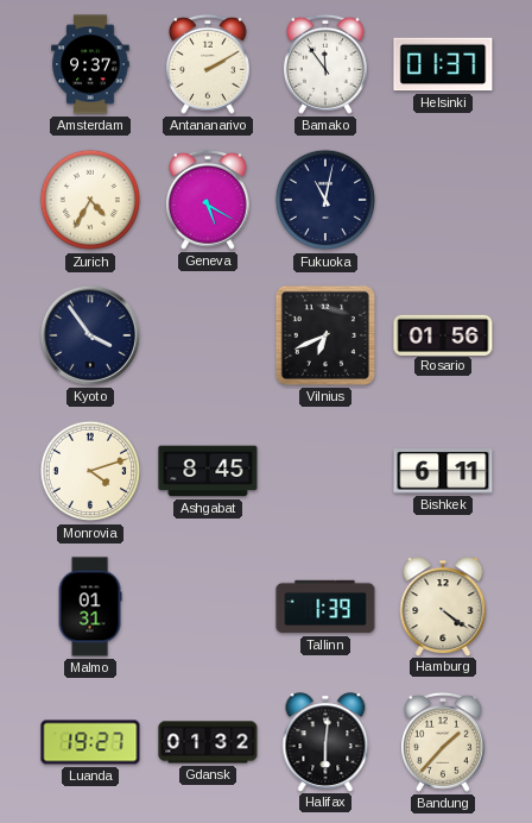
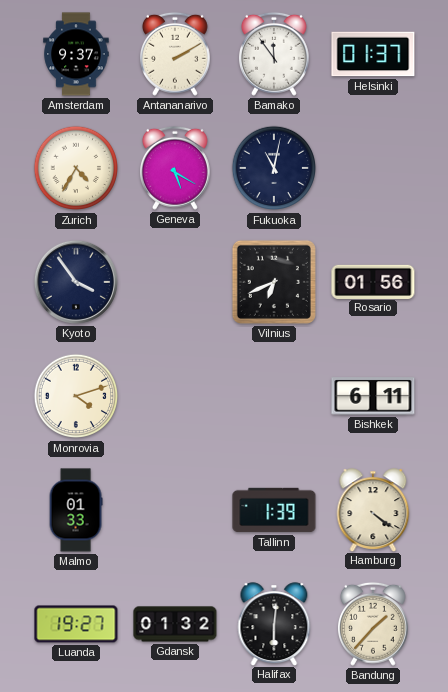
Ashgabat: 8:45 -> none (208, 471)
Malmo: 01:31 -> 01:33 (76, 510)
